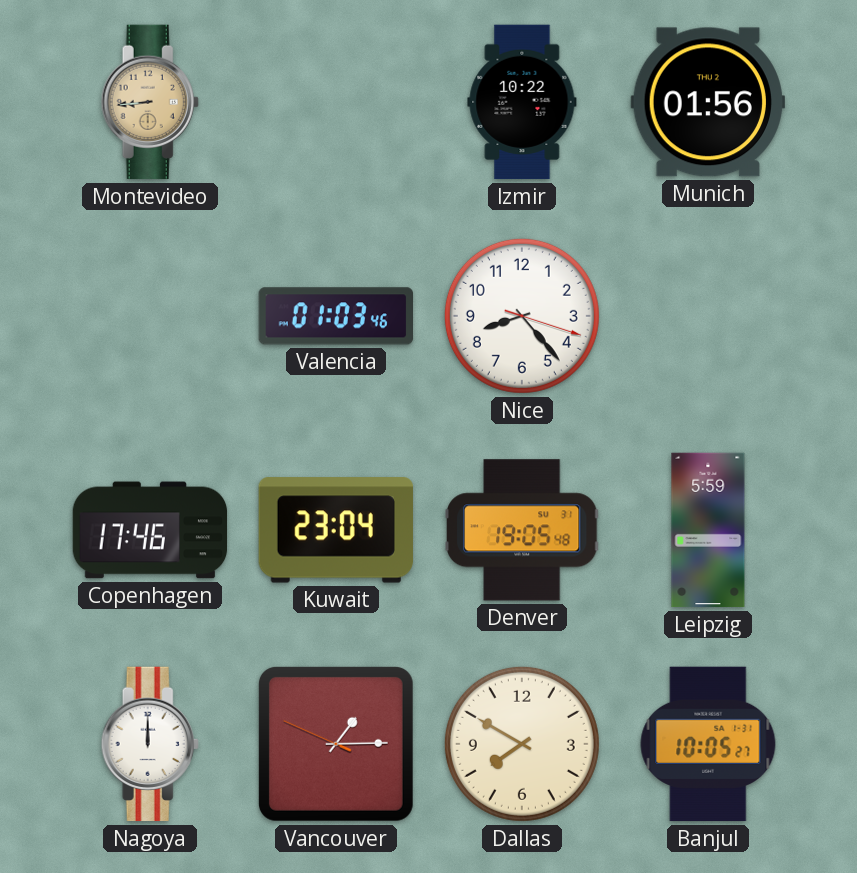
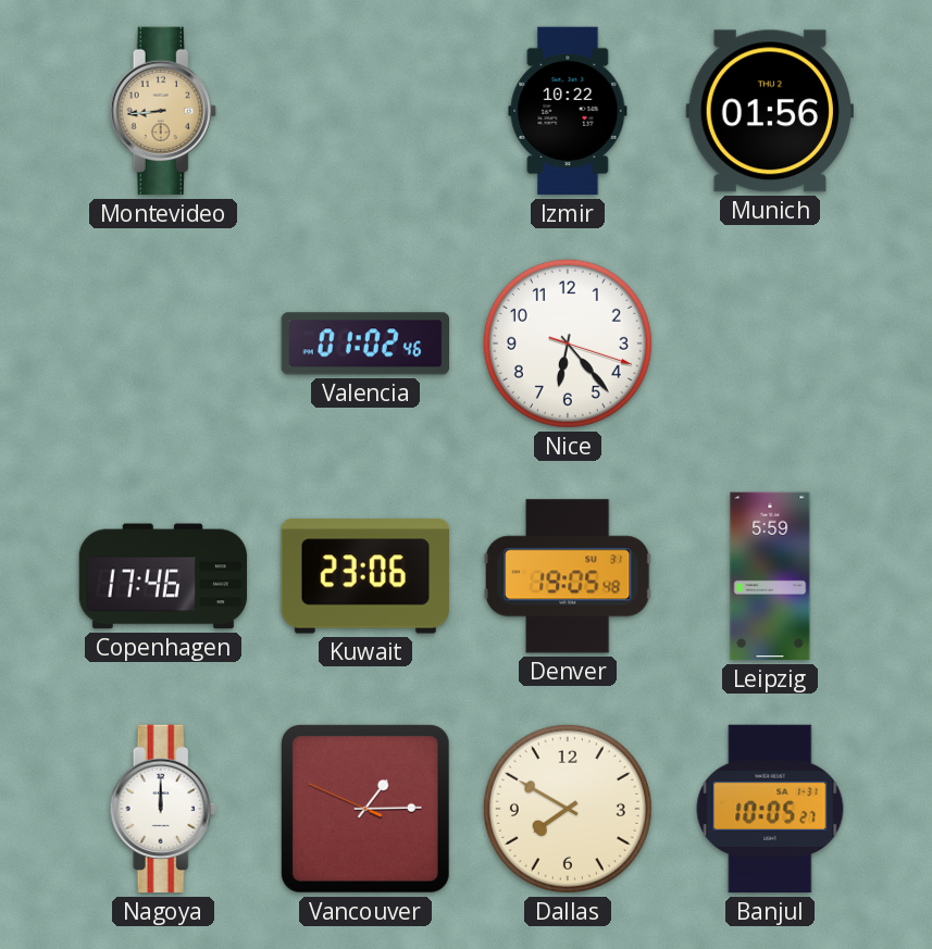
Valencia: 01:03 -> 01:02 (364, 344)
Nice: 8:23 -> 6:23 (568, 344)
Kuwait: 23:04 -> 23:06 (365, 576)
